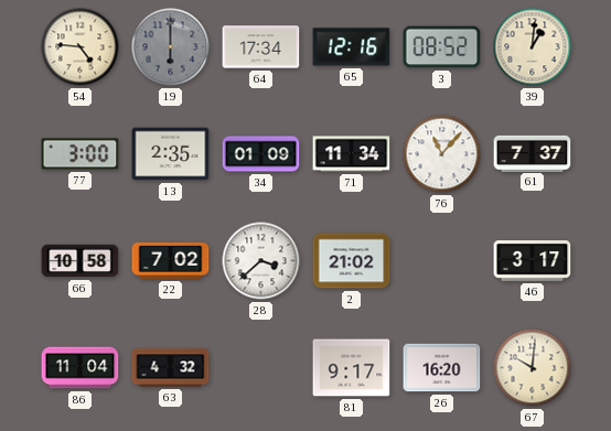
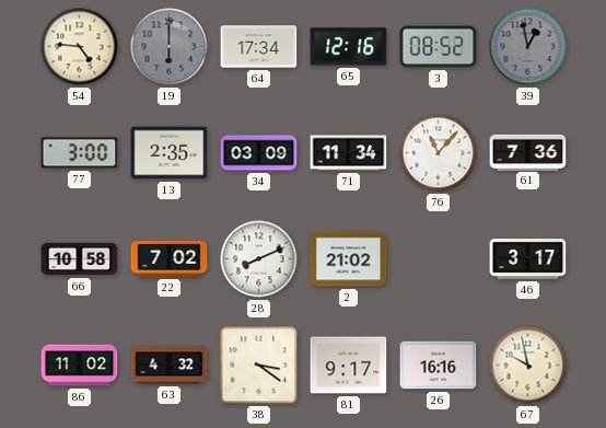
39: 1:01 -> 12:58 (528, 47)
39 dial: cream -> grey (528, 47)
34: 01:09 -> 03:09 (259, 153)
61: 7:37 -> 7:36 (528, 152)
28: 3:38 -> 8:11 (259, 259)
86: 11:04 -> 11:02 (80, 366)
38: none -> 3:21 (259, 366)
26: 16:20 -> 16:16 (439, 366)
67: 10:01 -> 9:58 (528, 366)
